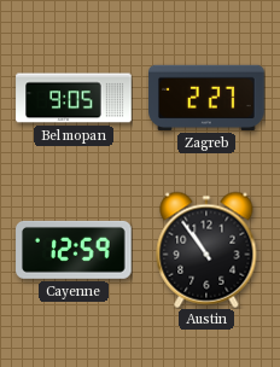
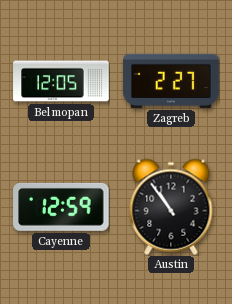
Belmopan: 9:05 -> 12:05 (61, 81)
